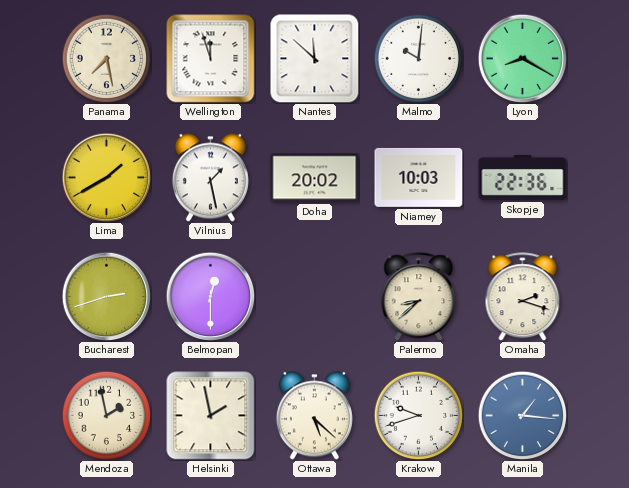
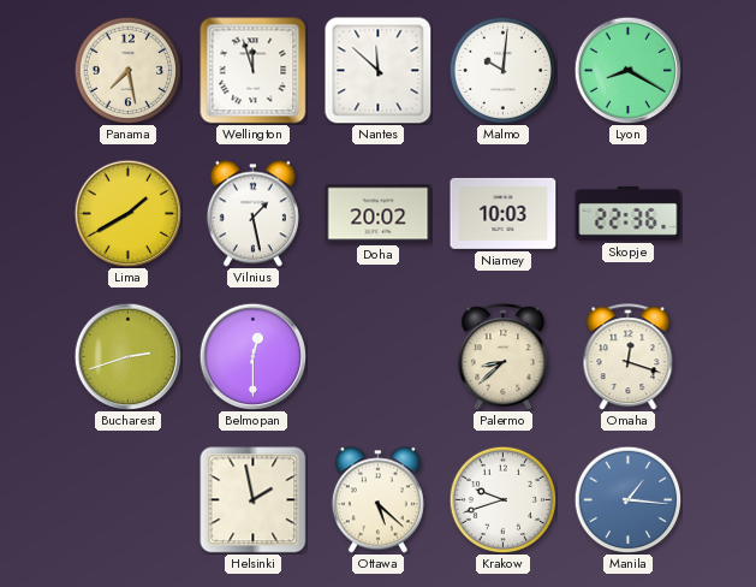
Omaha: 2:18 -> 12:18 (629, 357)
Mendoza: 1:58 -> none (106, 415)
